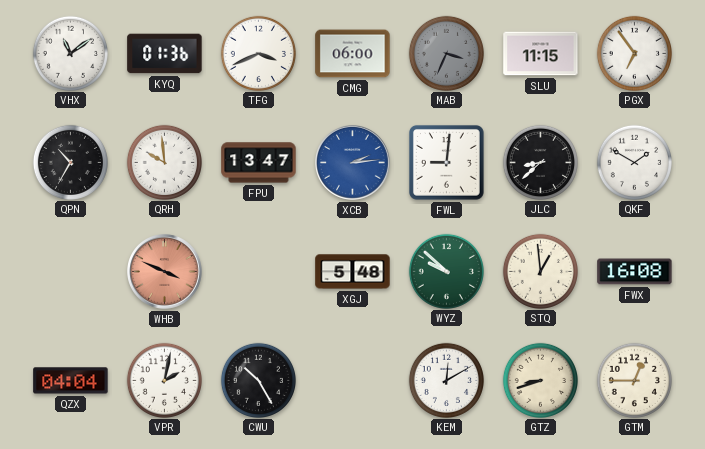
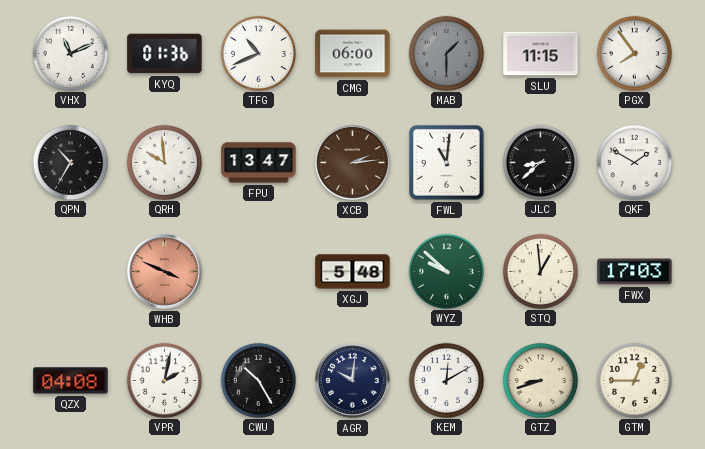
VHX: 11:09 -> 11:11 (70, 53)
TFG: 3:41 -> 10:41 (258, 53)
MAB: 3:34 -> 1:30 (446, 53)
PGX: 6:54 -> 7:54 (634, 53)
XCB dial: blue -> brown (353, 163)
FWL: 9:01 -> 11:01 (446, 162)
FWX: 16:08 -> 17:03 (635, 272)
QZX: 04:04 -> 04:08 (71, 381)
AGR: none -> 10:01 (353, 381)
